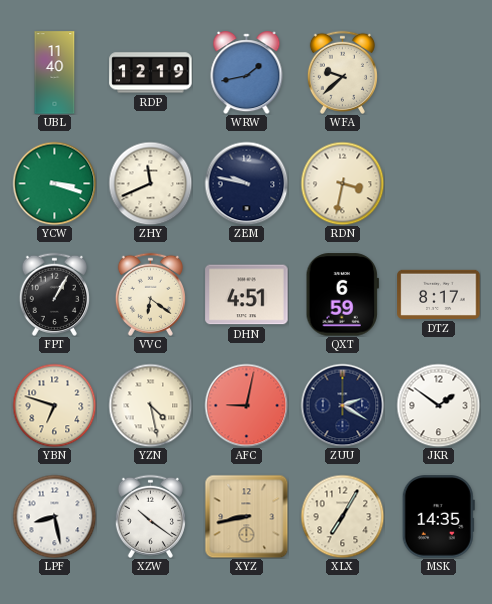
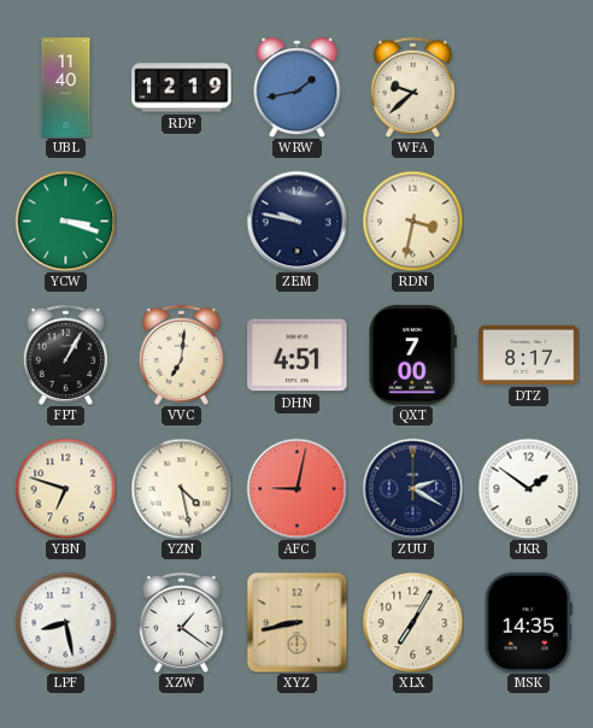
ZHY: 11:41 -> none (150, 183)
VVC: 6:21 -> 7:01 (181, 354)
QXT: 6:59 -> 7:00 (412, 356)
XZW: 10:21 -> 1:21 (181, 622)
